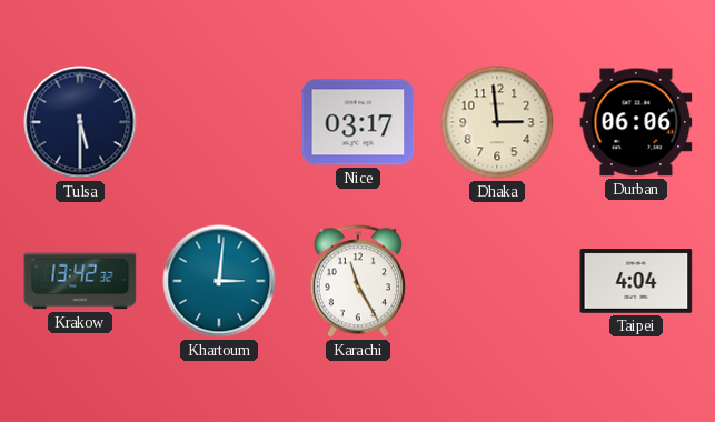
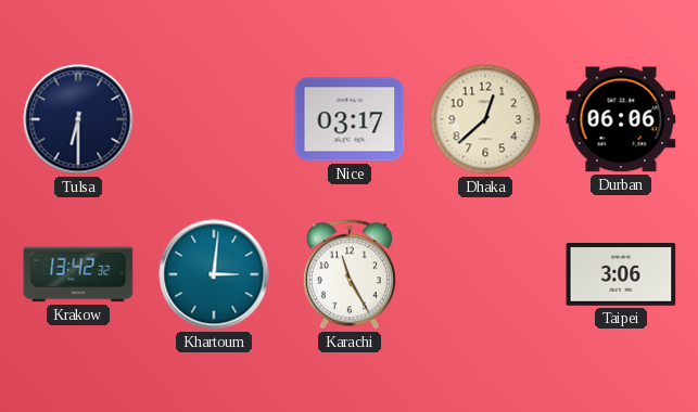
Tulsa: 5:30 -> 6:30 (78, 119)
Dhaka: 2:59 -> 12:38 (485, 119)
Taipei: 4:04 -> 3:06 (621, 275)
